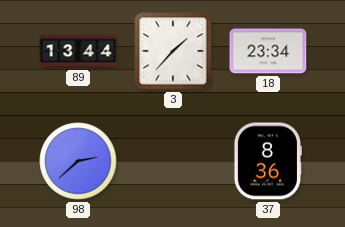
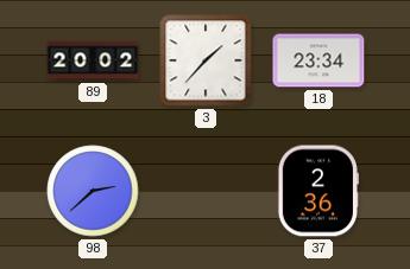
89: 13:44 -> 20:02 (93, 60)
37: 8:36 -> 2:36 (318, 191)
